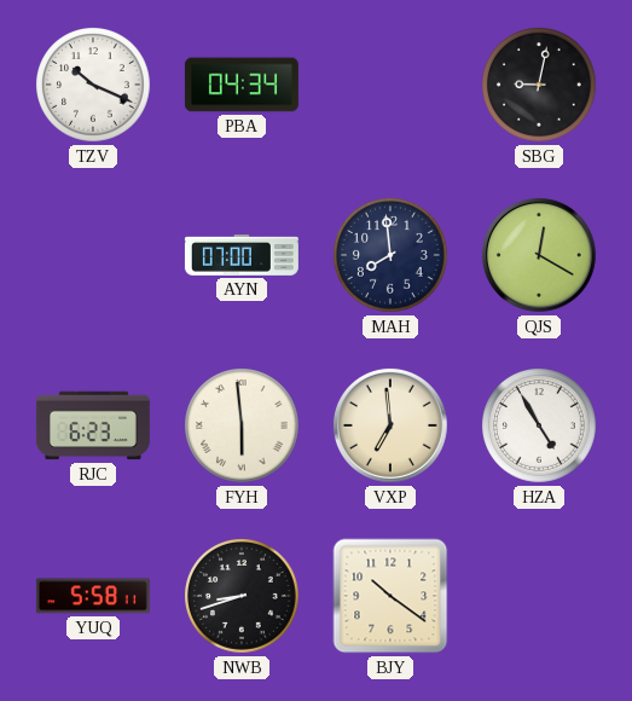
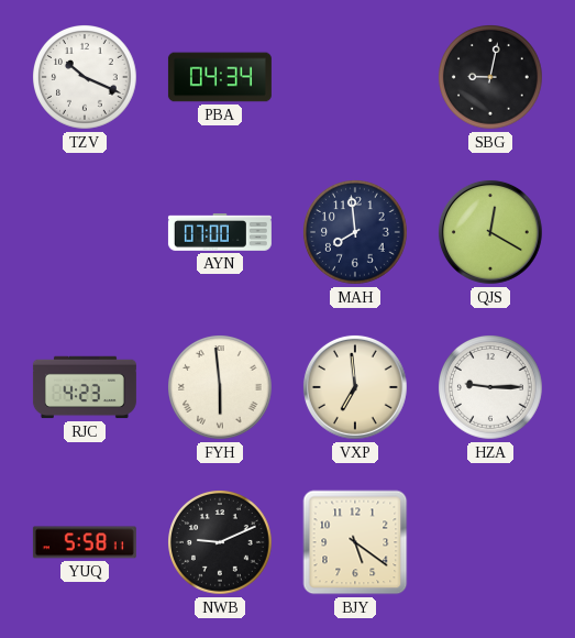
RJC: 6:23 -> 4:23 (85, 387)
HZA: 4:55 -> 9:15 (491, 388)
NWB: 8:42 -> 9:11 (221, 543)
BJY: 10:21 -> 5:21 (355, 542)
